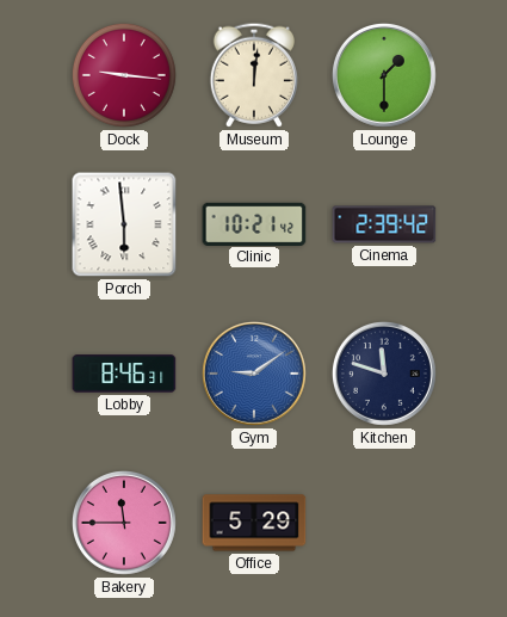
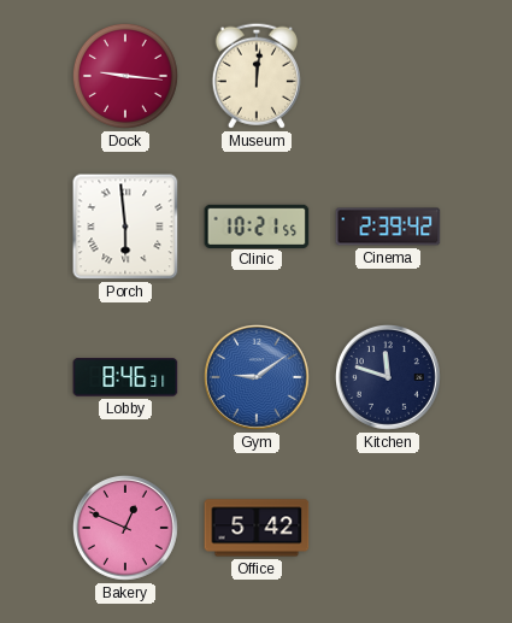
Lounge: 1:30 -> none (384, 75)
Clinic: 10:21:42 -> 10:21:55 (257, 225)
Bakery: 11:45 -> 12:49 (125, 528)
Office: 5:29 -> 5:42 (257, 528)
